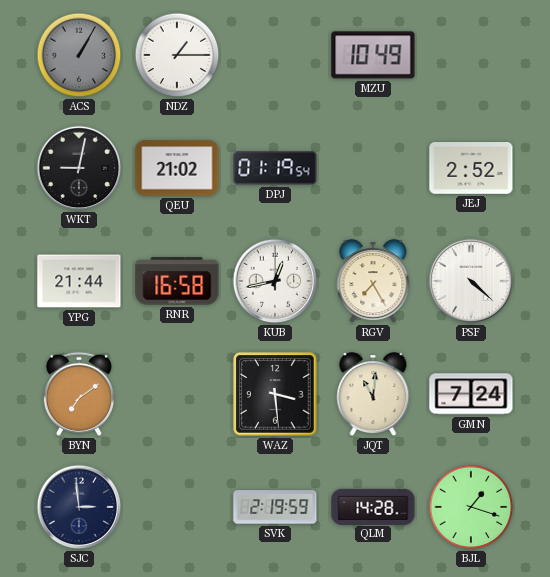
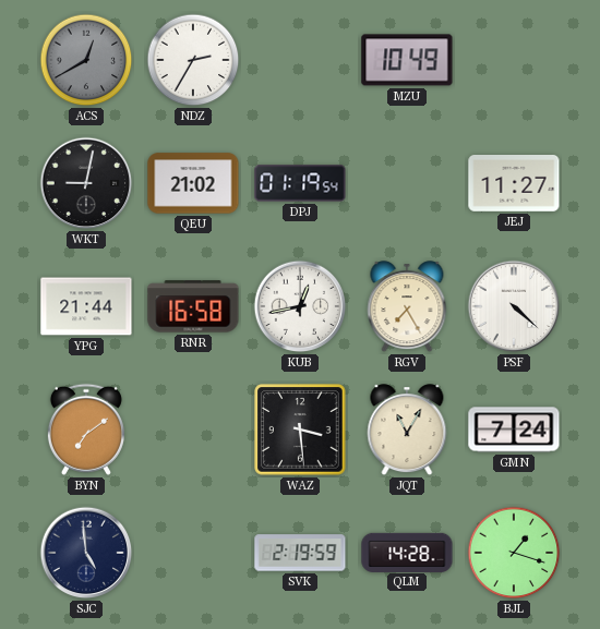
ACS: 1:05 -> 12:40 (86, 60)
NDZ: 1:15 -> 2:35 (193, 60)
JEJ: 2:52 -> 11:27 (514, 184)
JQT: 11:01 -> 11:05 (407, 431)
SJC: 2:59 -> 4:59 (86, 553)
